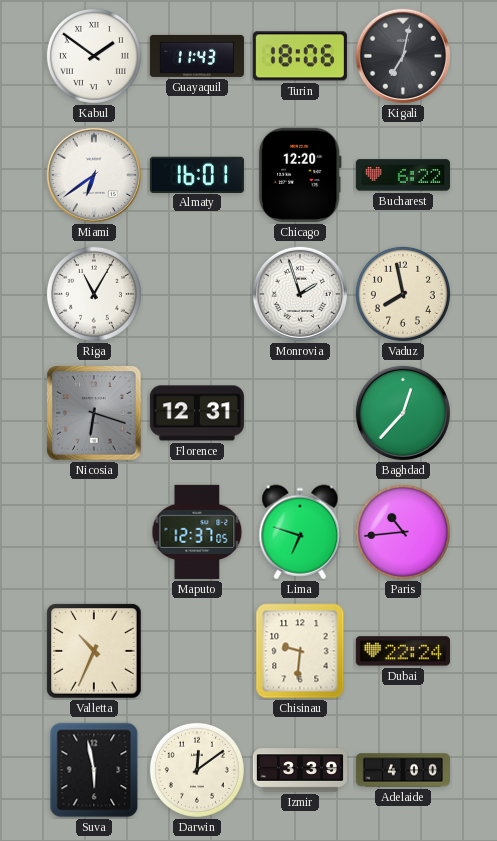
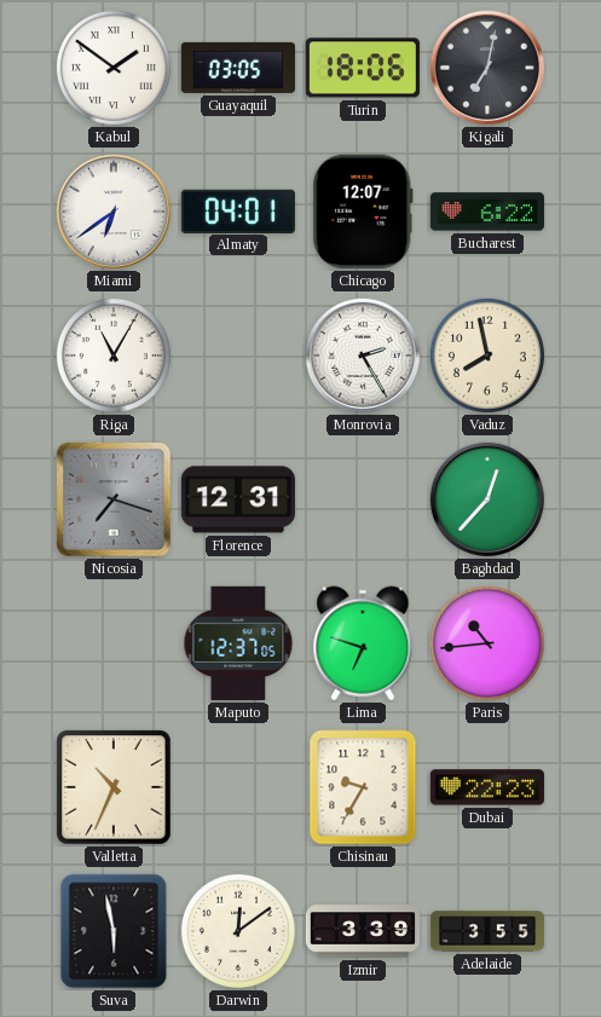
Guayaquil: 11:43 -> 03:05 (238, 68)
Almaty: 16:01 -> 04:01 (238, 210)
Chicago: 12:20 -> 12:07 (363, 212)
Monrovia: 1:57 -> 2:25 (363, 356)
Nicosia: 6:18 -> 7:18 (114, 499)
Chisinau: 9:31 -> 9:35 (363, 787)
Dubai: 22:24 -> 22:23 (487, 787)
Adelaide: 4:00 -> 3:55 (486, 931)
